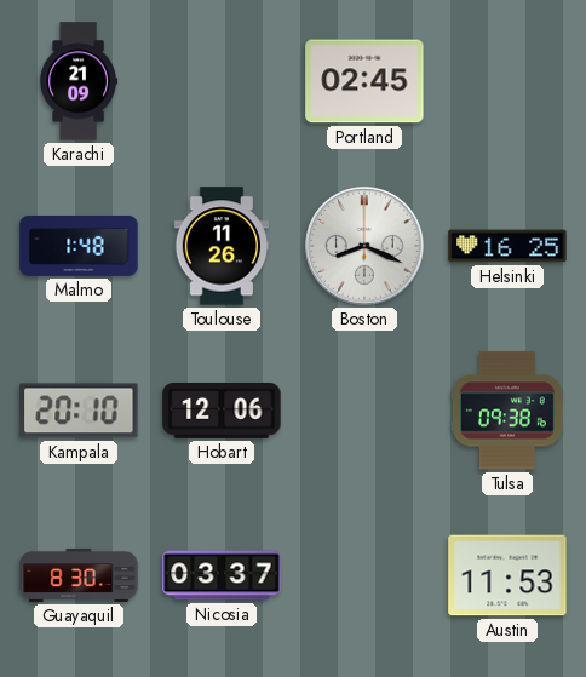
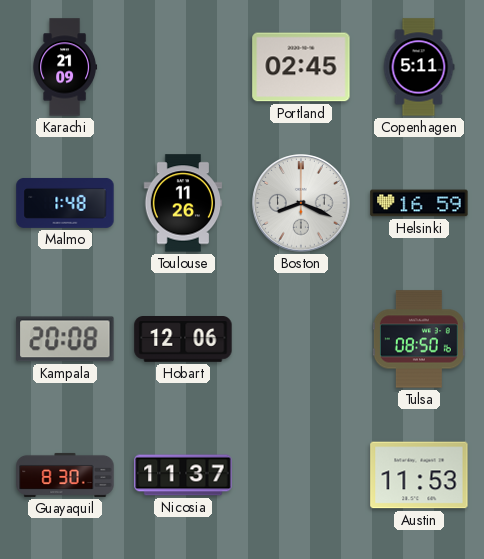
Copenhagen: none -> 5:11 (419, 67)
Helsinki: 16:25 -> 16:59 (419, 203)
Kampala: 20:10 -> 20:08 (65, 339)
Tulsa: 09:38 -> 08:50 (419, 339)
Nicosia: 03:37 -> 11:37 (183, 475)
